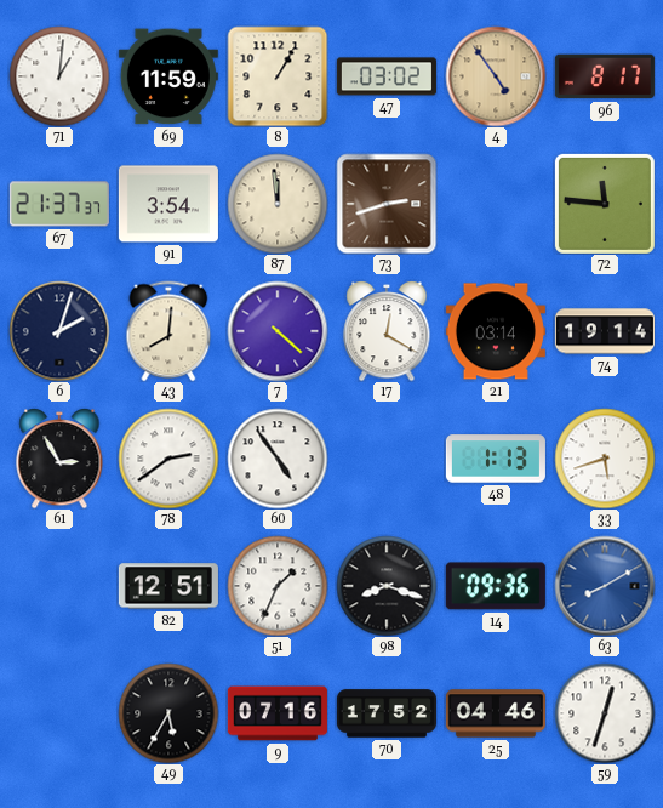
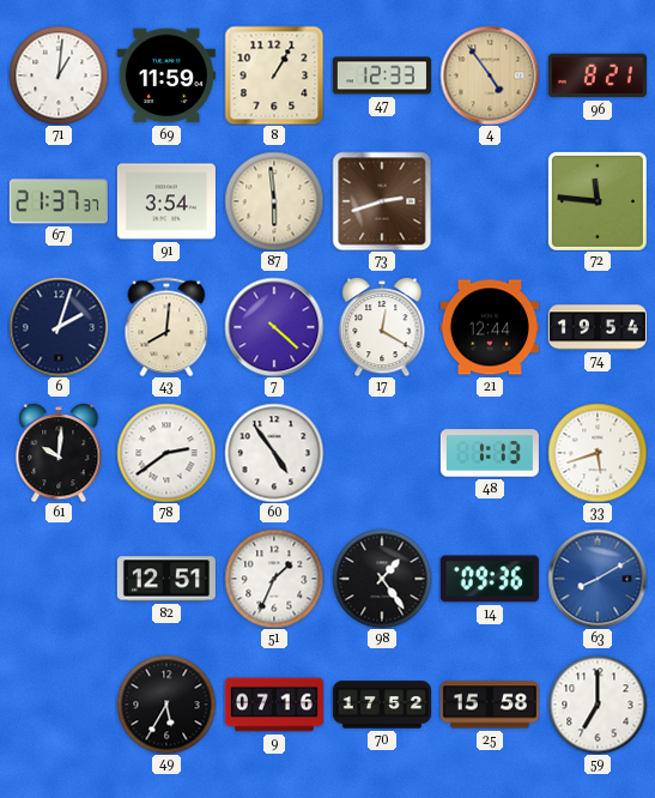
47: 03:02 -> 12:33 (382, 75)
96: 8:17 -> 8:21 (598, 75)
87: 11:59 -> 5:59 (274, 201)
21: 03:14 -> 12:44 (490, 327)
74: 19:14 -> 19:54 (598, 327)
61: 2:55 -> 10:01 (59, 453)
98: 8:18 -> 1:24 (382, 579)
25: 04:46 -> 15:58 (490, 705)
59: 12:33 -> 7:00 (598, 705)
